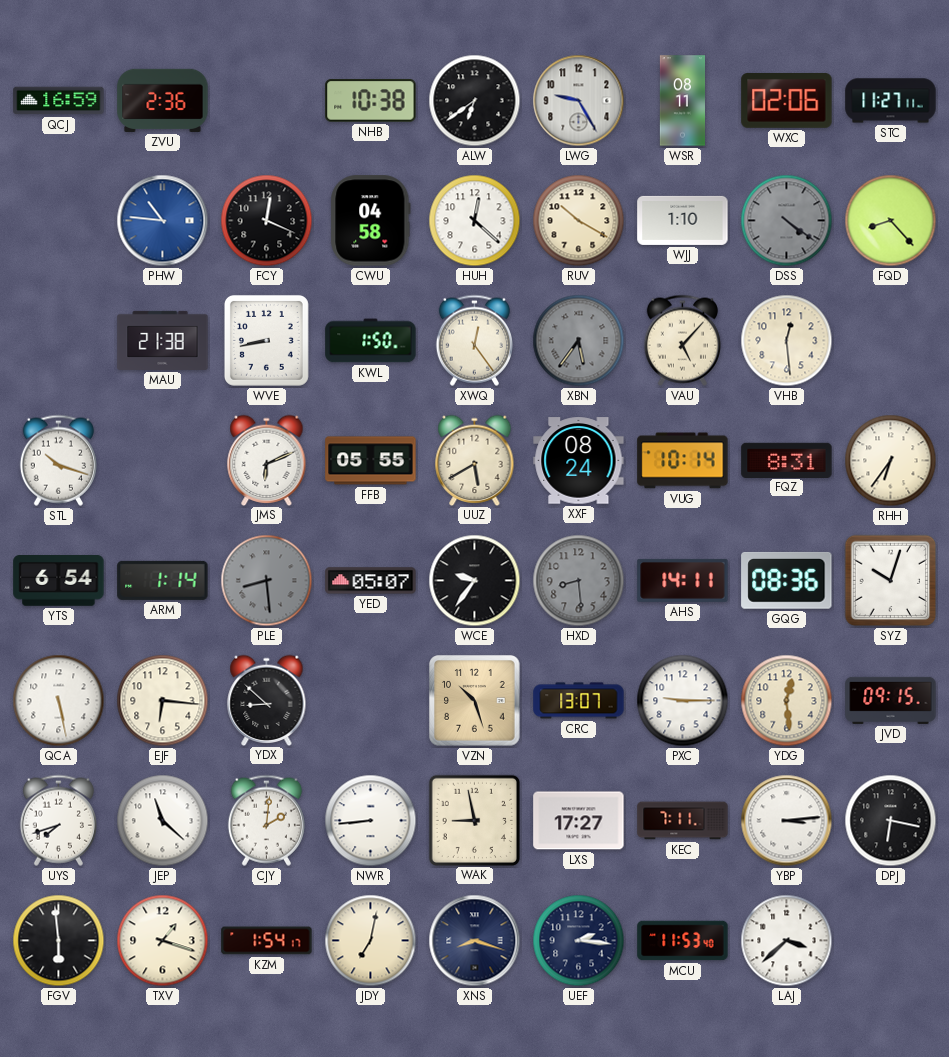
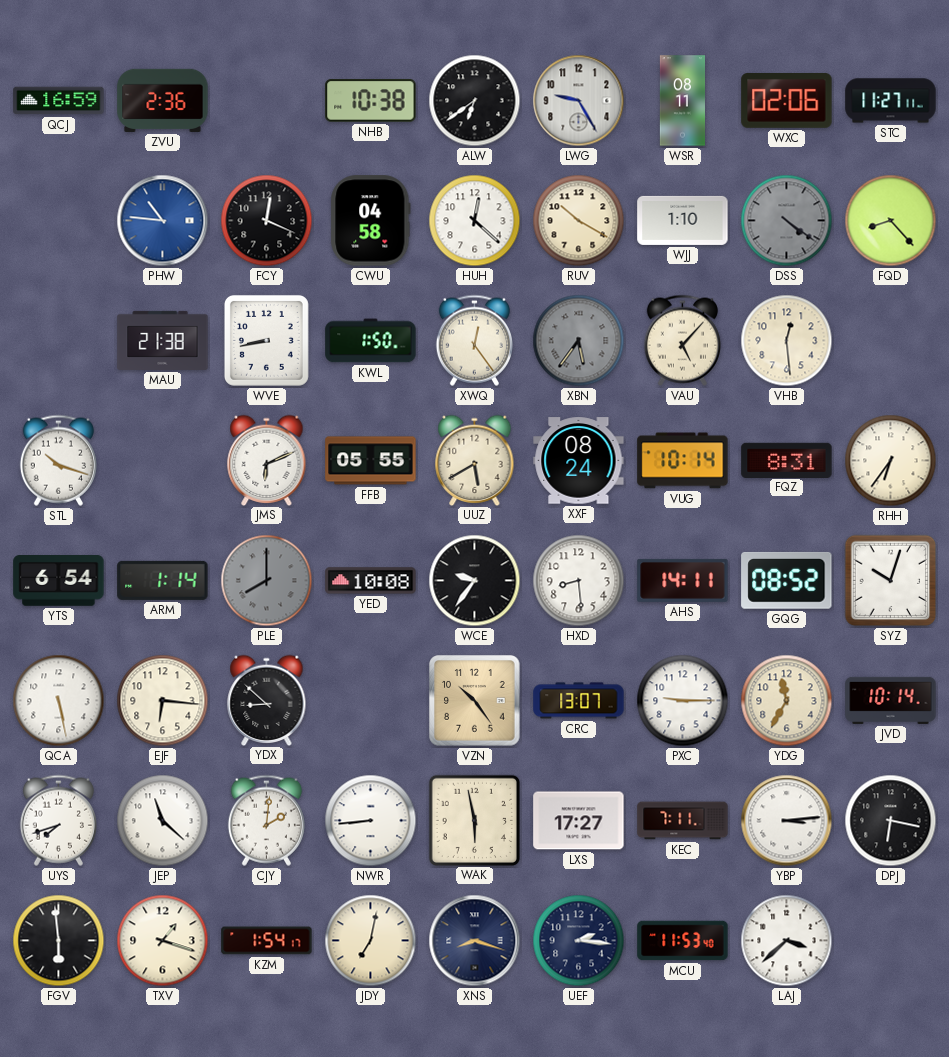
PLE: 8:29 -> 8:00 (267, 581)
YED: 05:07 -> 10:08 (371, 581)
HXD dial: grey -> white (579, 581)
GQG: 08:36 -> 08:52 (787, 580)
VZN: 10:27 -> 10:24 (475, 701)
YDG: 12:29 -> 11:35 (787, 701)
JVD: 09:15 -> 10:14 (891, 700)
WAK: 8:58 -> 5:58 (474, 820)
